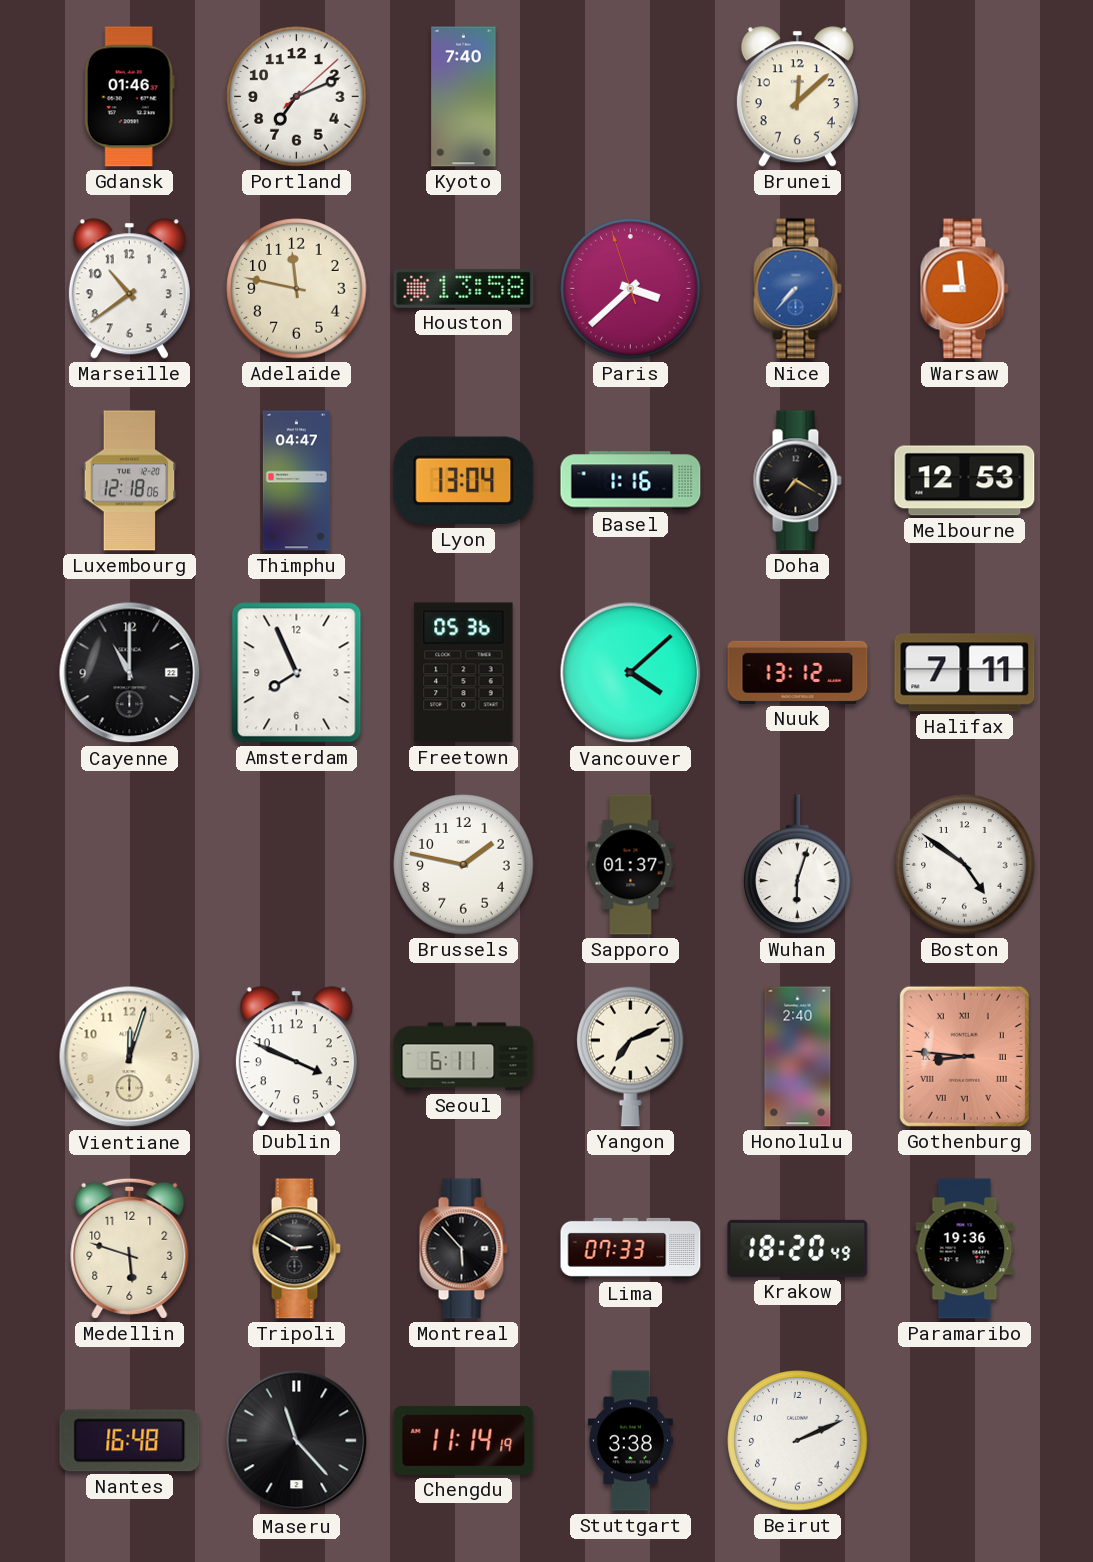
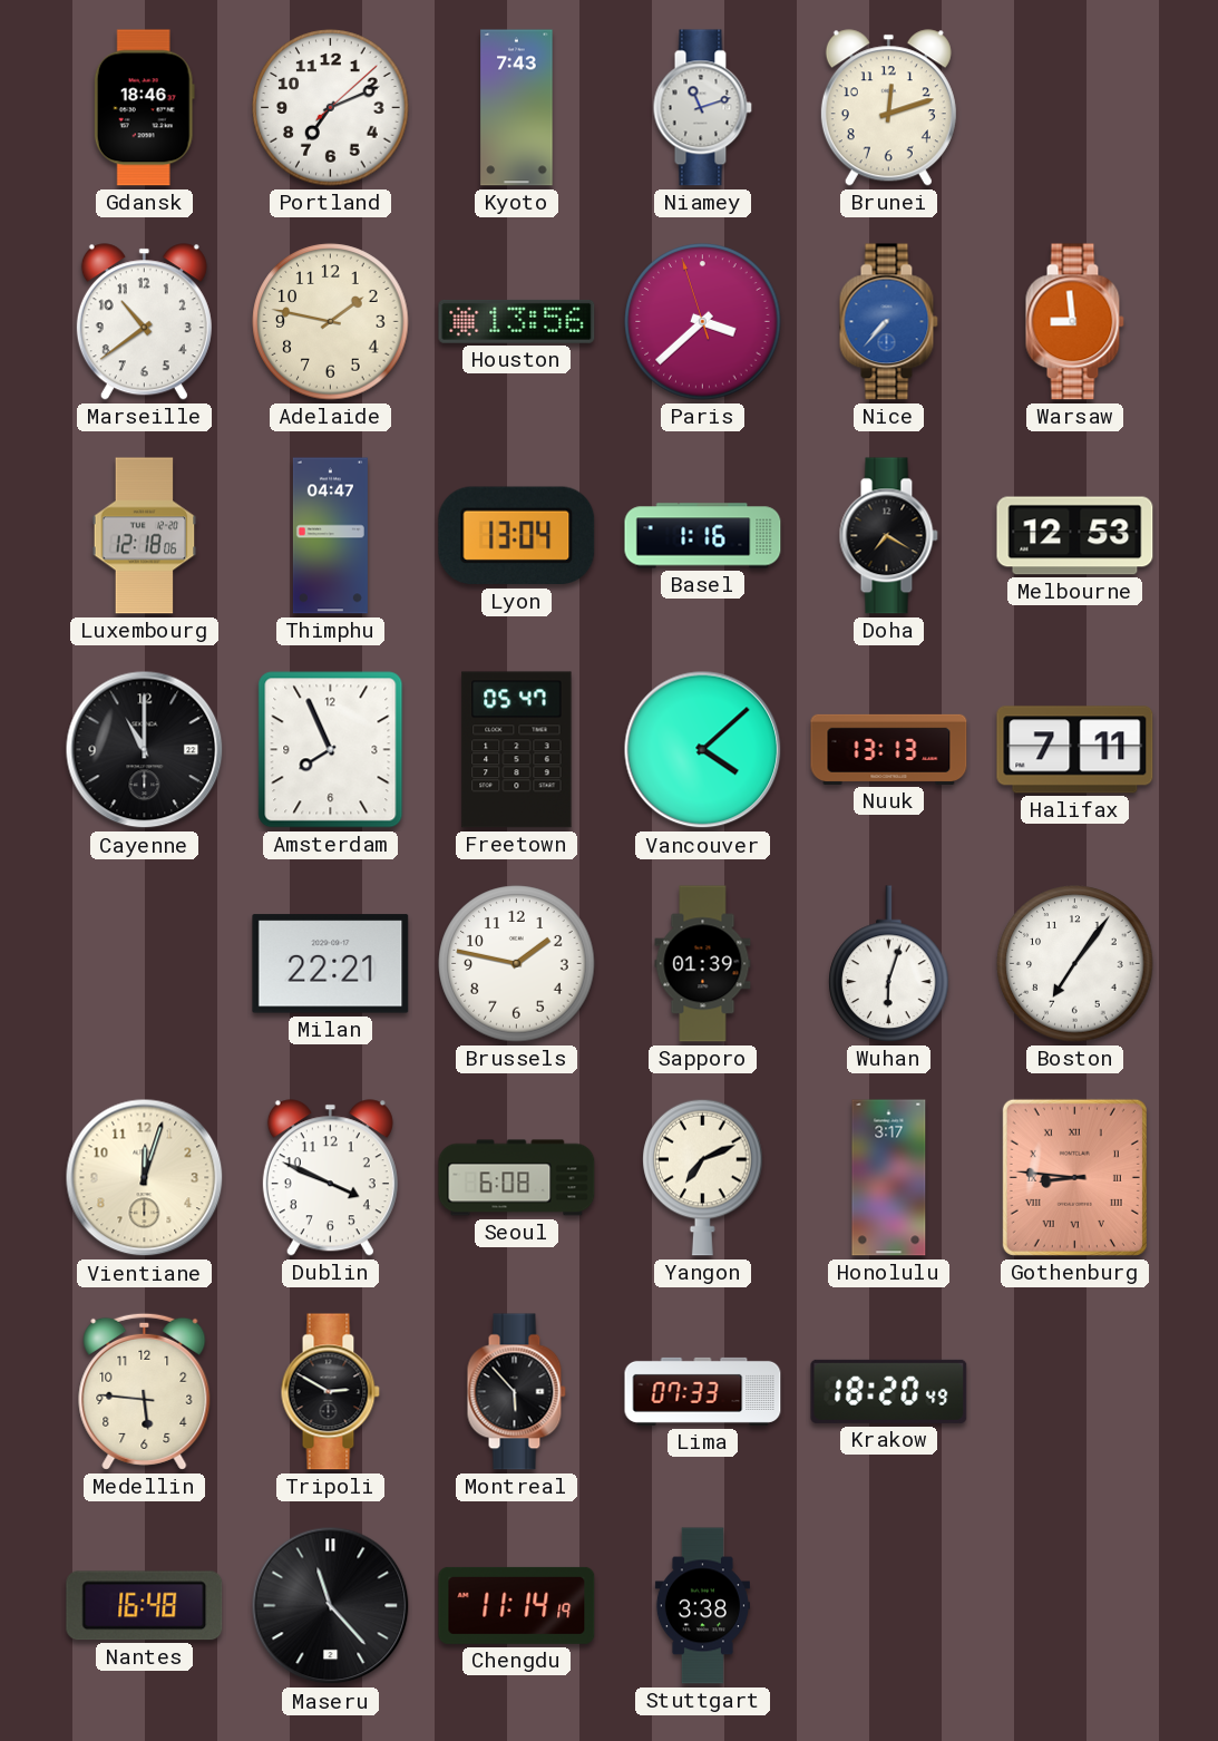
Gdansk: 01:46 -> 18:46 (144, 108)
Kyoto: 7:40 -> 7:43 (517, 108)
Niamey: none -> 11:12 (702, 108)
Brunei: 12:08 -> 12:12 (888, 108)
Adelaide: 11:47 -> 1:47 (331, 322)
Houston: 13:58 -> 13:56 (517, 321)
Freetown: 05:36 -> 05:47 (517, 750)
Nuuk: 13:12 -> 13:13 (889, 749)
Milan: none -> 22:21 (331, 964)
Sapporo: 01:37 -> 01:39 (703, 964)
Boston: 4:51 -> 7:06 (1075, 964)
Seoul: 6:11 -> 6:08 (517, 1178)
Honolulu: 2:40 -> 3:17 (889, 1178)
Medellin: 5:48 -> 5:46 (145, 1391)
Paramaribo: 19:36 -> none (965, 1249)
Beirut: 2:11 -> none (798, 1441)
